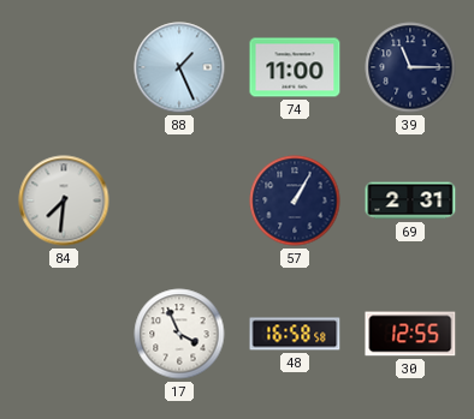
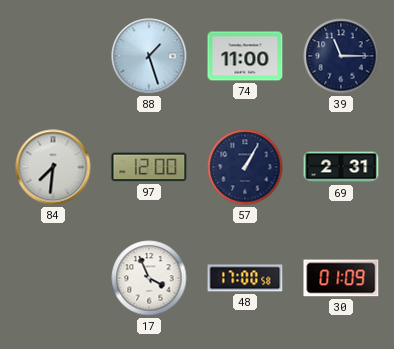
88: 1:26 -> 1:27 (149, 56)
97: none -> 12:00 (149, 167)
48: 16:58 -> 17:00 (245, 278)
30: 12:55 -> 01:09 (341, 278)
